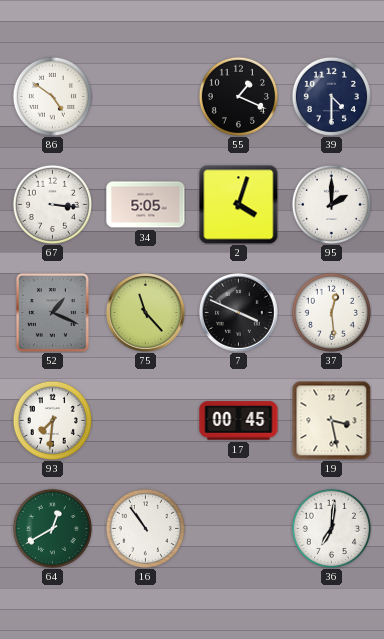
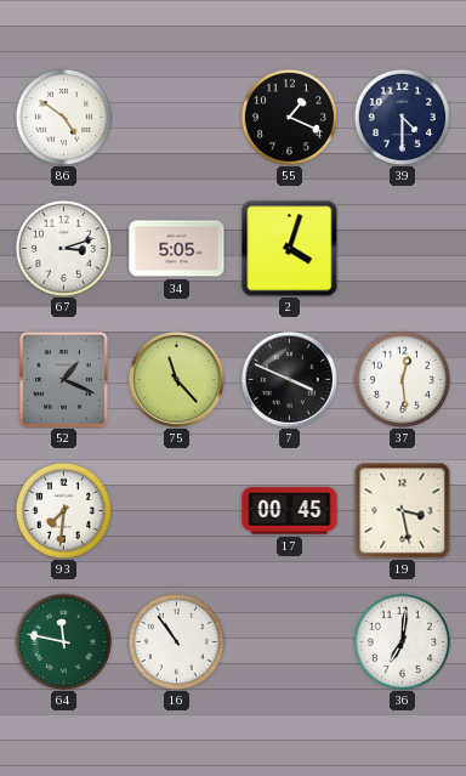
67: 3:16 -> 3:12 (63, 248)
95: 2:00 -> none (331, 204)
64: 12:40 -> 11:47 (63, 641)
